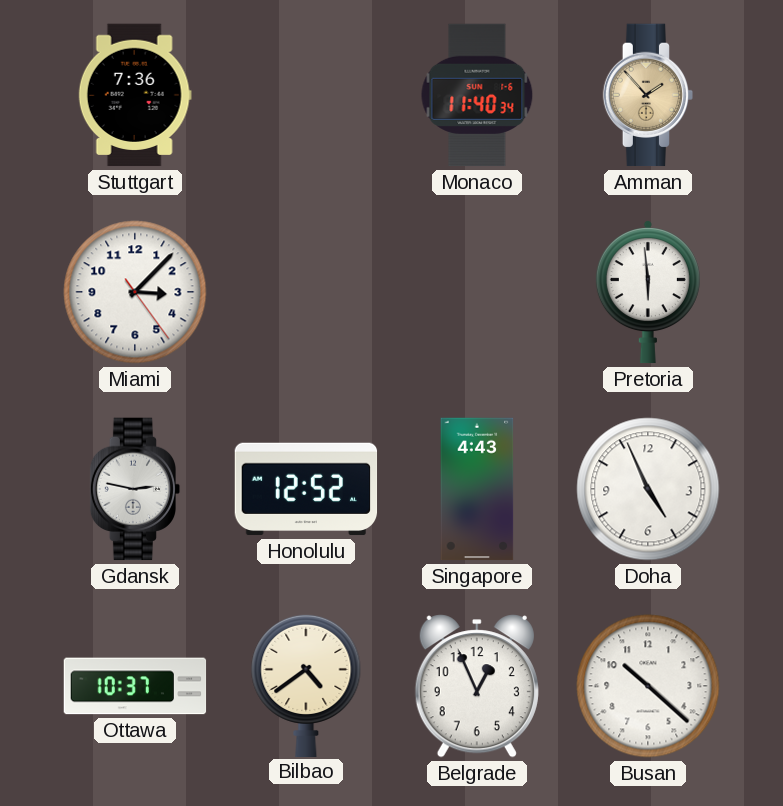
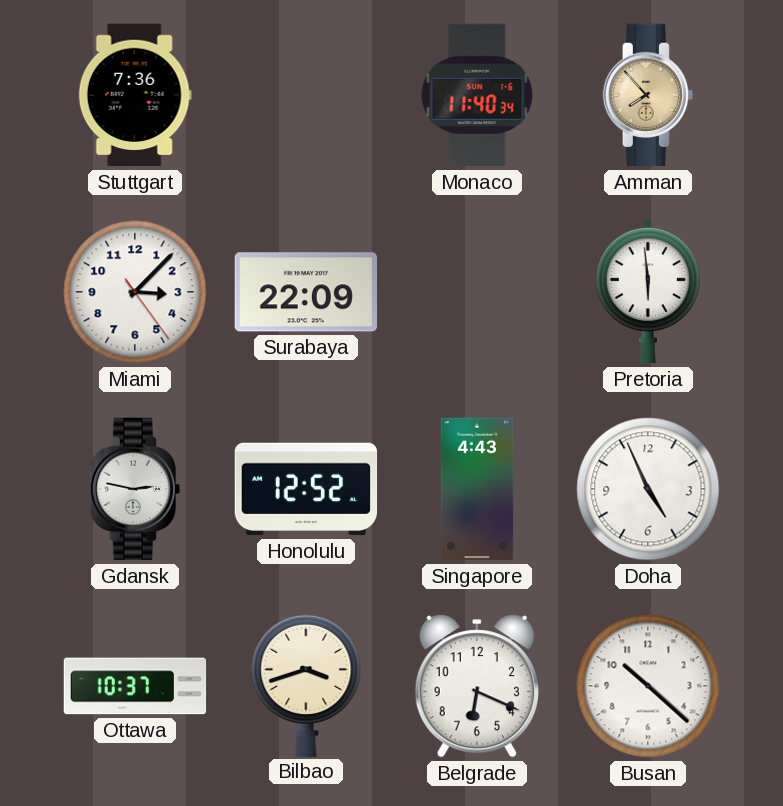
Amman: 1:53 -> 7:53 (648, 95)
Surabaya: none -> 22:09 (305, 292)
Bilbao: 4:39 -> 3:42 (306, 685)
Belgrade: 12:56 -> 6:19 (477, 686)
